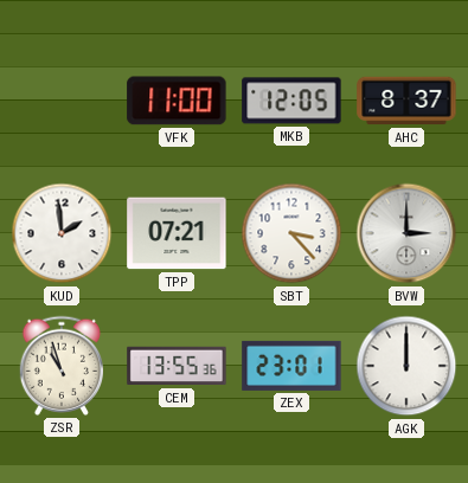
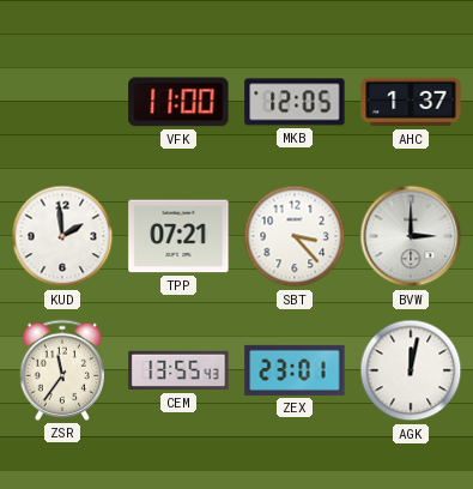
AHC: 8:37 -> 1:37 (411, 102)
ZSR: 10:57 -> 11:36 (61, 370)
CEM: 13:55:36 -> 13:55:43 (178, 370)
AGK: 12:00 -> 12:02 (411, 370)
